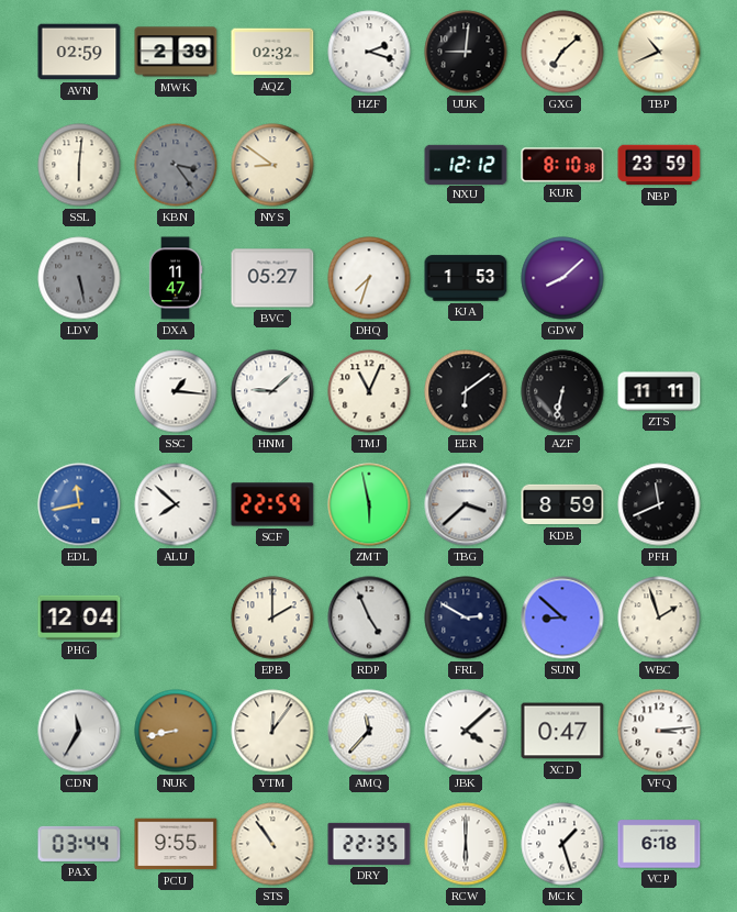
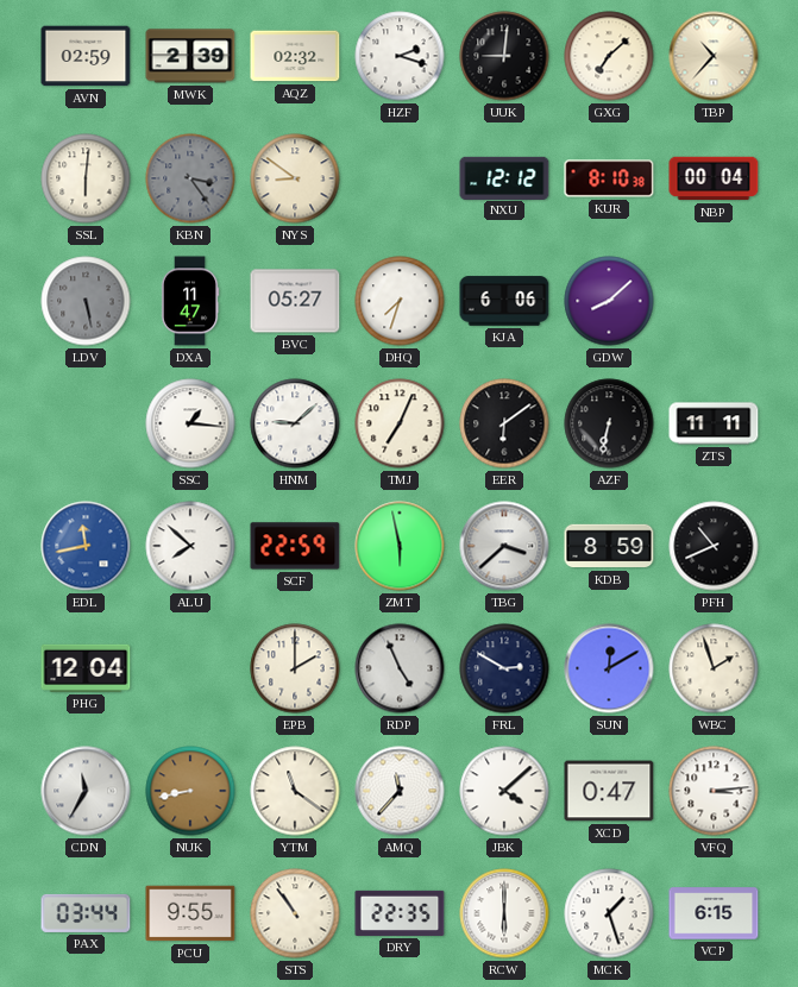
TBP: 10:41 -> 10:37 (714, 56)
NBP: 23:59 -> 00:04 (714, 178)
KJA: 1:53 -> 6:06 (504, 301)
TMJ: 11:04 -> 7:04 (400, 423)
PFH: 11:41 -> 10:41 (714, 546)
SUN: 8:52 -> 12:10 (609, 668)
YTM: 12:06 -> 11:21 (295, 791)
VCP: 6:18 -> 6:15 (714, 913)
